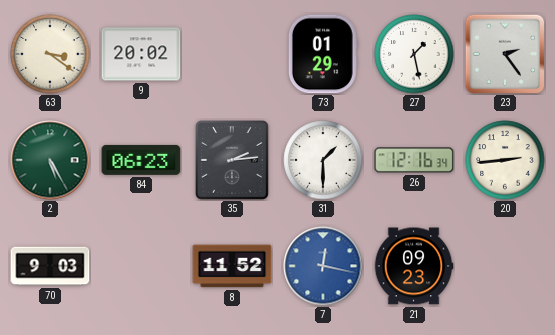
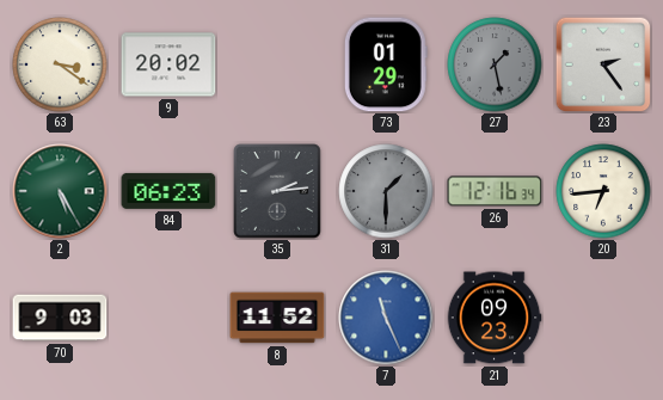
27 dial: white -> grey (495, 64)
31 dial: white -> grey (386, 191)
20: 2:44 -> 6:44 (603, 191)
7: 12:17 -> 11:26 (386, 318)
